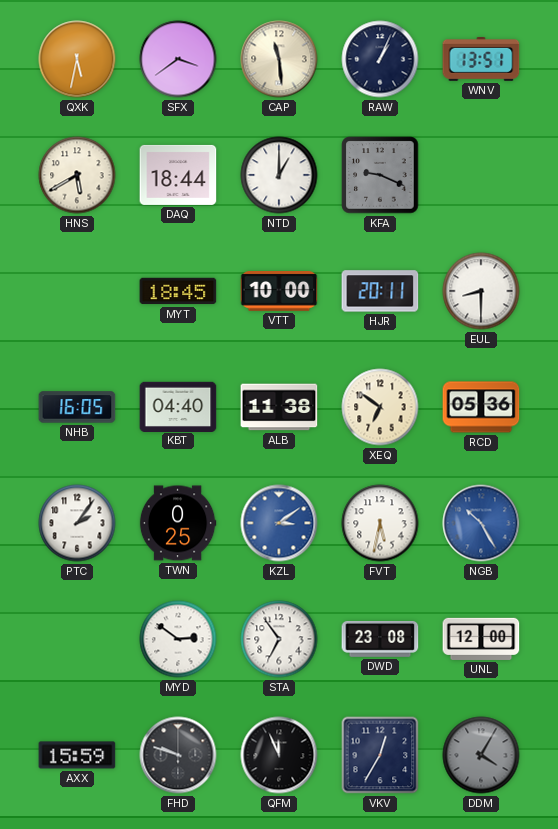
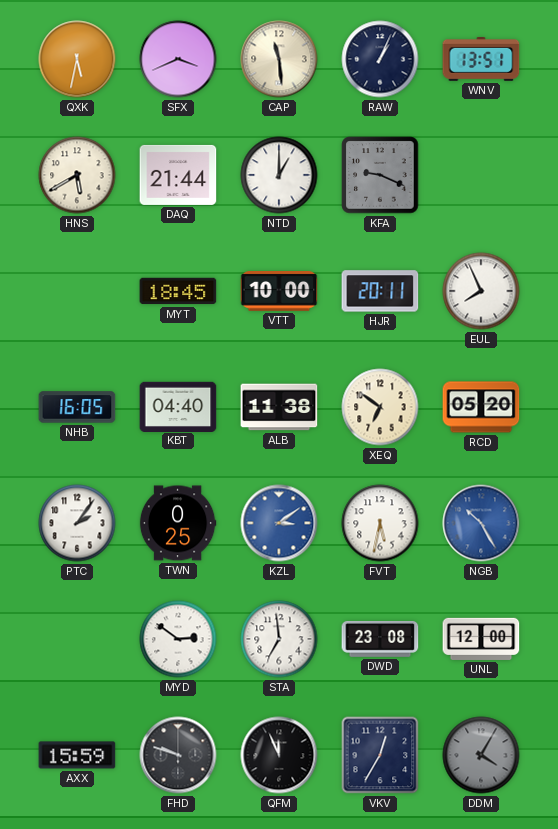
SFX: 3:39 -> 3:41 (178, 59)
DAQ: 18:44 -> 21:44 (178, 175)
EUL: 8:30 -> 7:56 (481, 291)
RCD: 05:36 -> 05:20 (481, 407)
STA: 6:54 -> 6:59 (279, 639)
